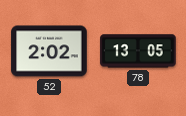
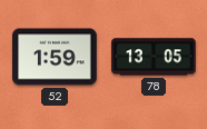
52: 2:02 -> 1:59 (55, 57)
